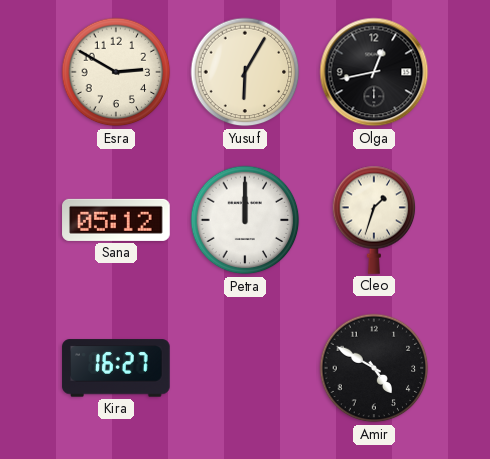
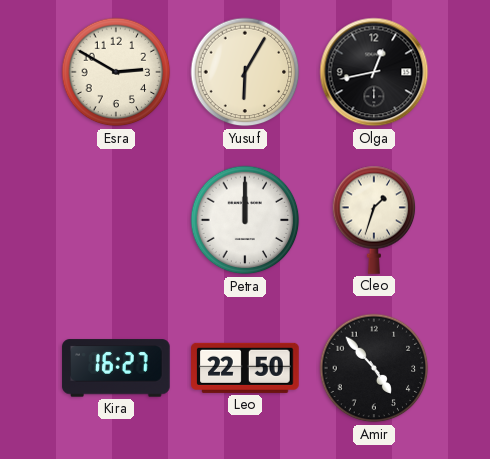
Sana: 05:12 -> none (116, 220)
Leo: none -> 22:50 (245, 368)
Amir: 4:50 -> 4:53 (374, 368)
